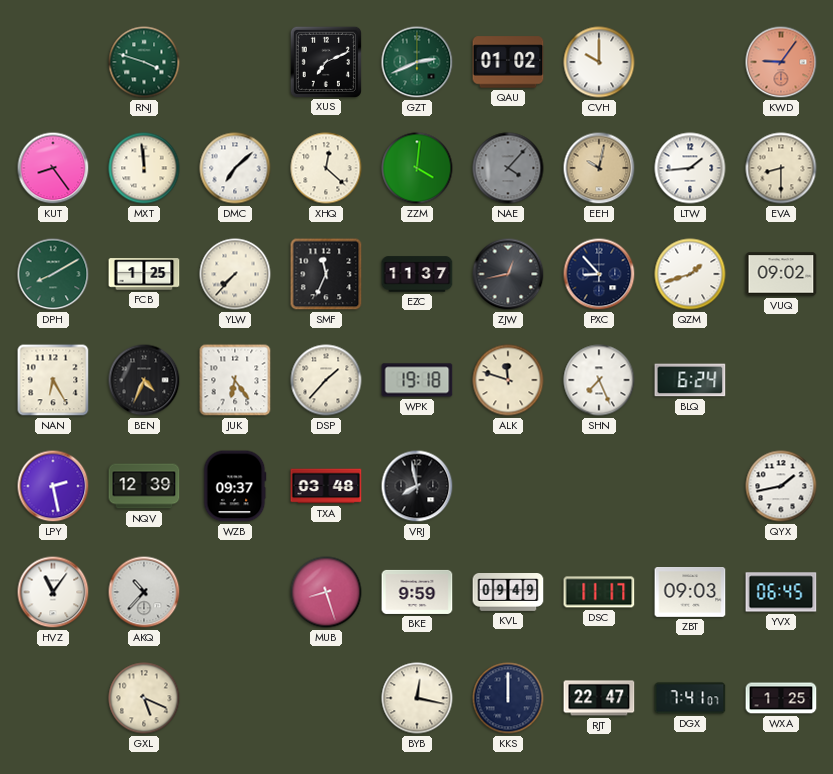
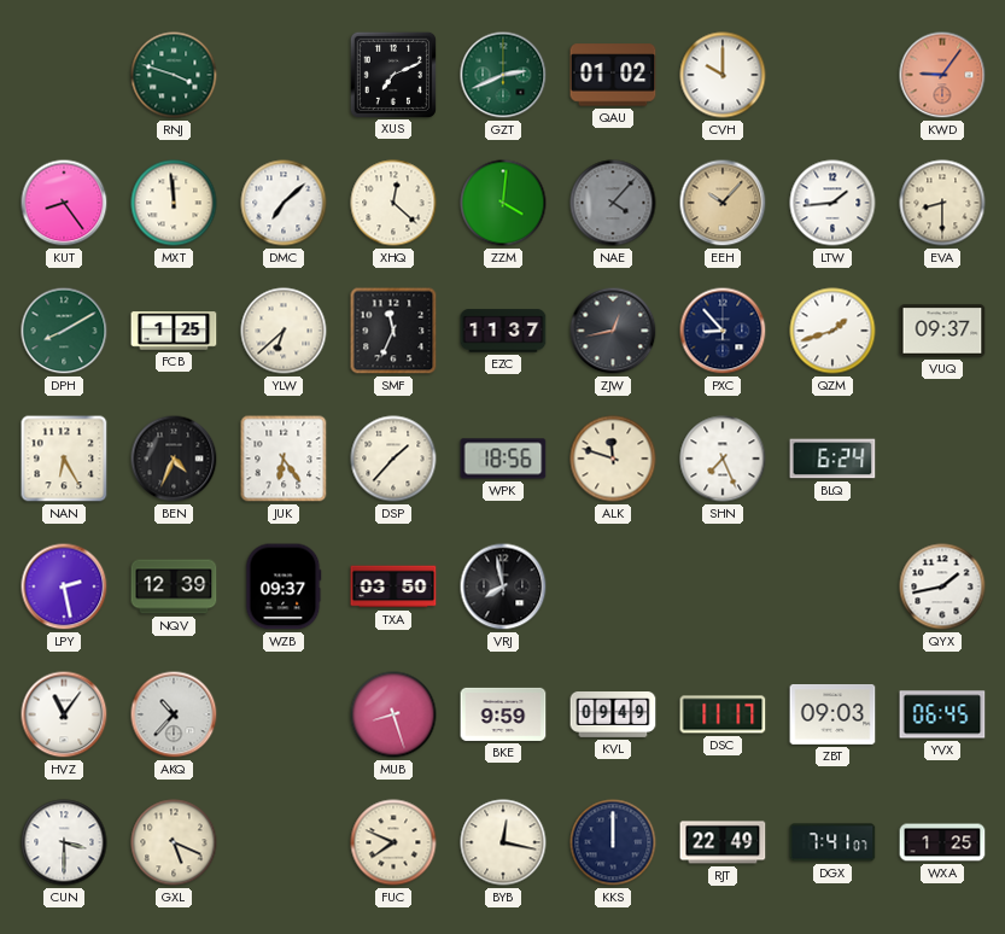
EEH: 10:02 -> 10:07 (723, 203)
YLW: 7:37 -> 6:38 (284, 331)
VUQ: 09:02 -> 09:37 (942, 331)
WPK: 19:18 -> 18:56 (503, 459)
TXA: 03:48 -> 03:50 (393, 586)
CUN: none -> 3:30 (64, 842)
FUC: none -> 7:49 (393, 842)
RJT: 22:47 -> 22:49 (723, 842)
